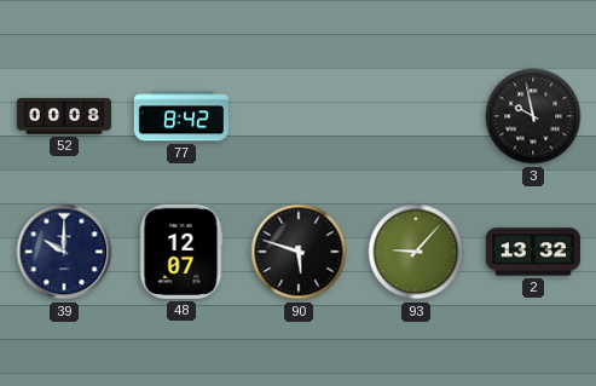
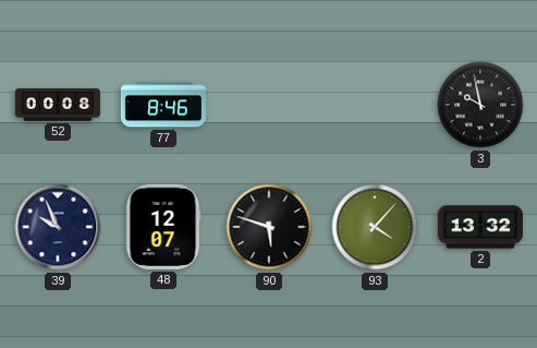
77: 8:42 -> 8:46 (163, 105)
39: 10:00 -> 9:56 (58, 227)
93: 9:07 -> 4:07 (375, 227)
